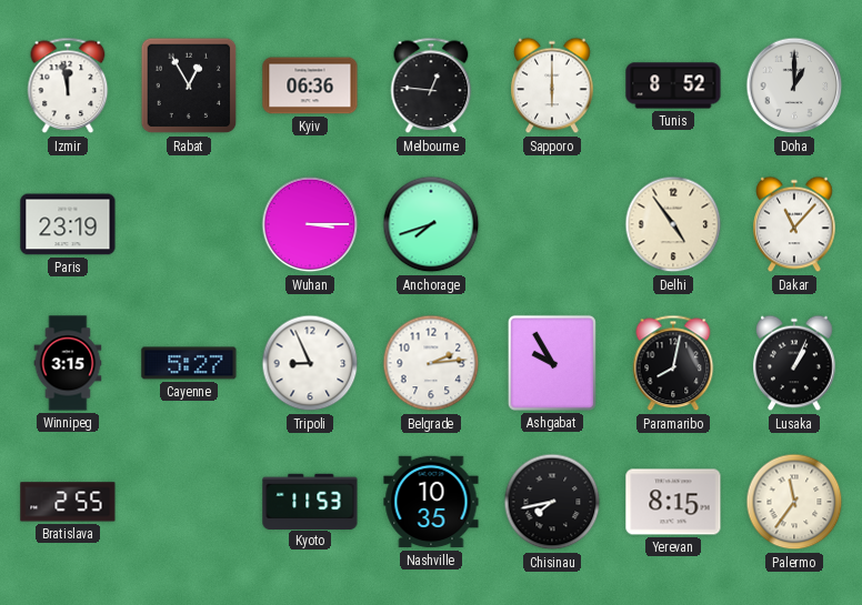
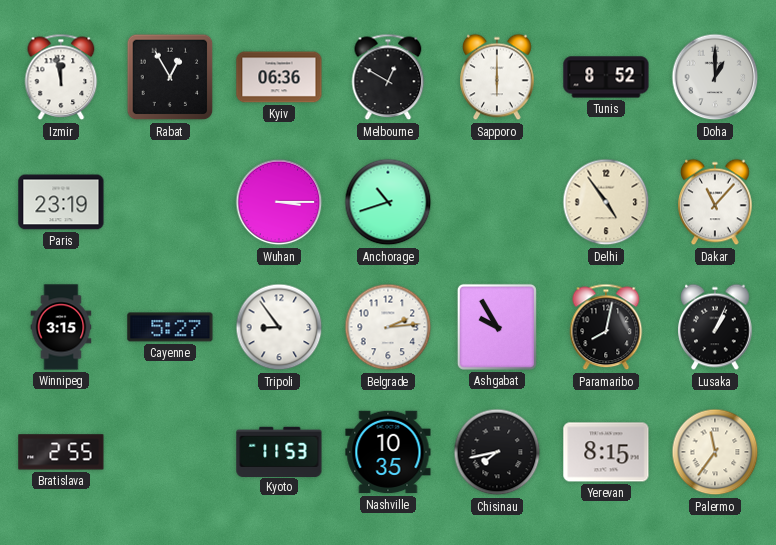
Melbourne: 12:46 -> 12:50 (388, 77)
Anchorage: 7:42 -> 10:42 (388, 202)
Tripoli: 8:56 -> 8:54 (279, 327)
